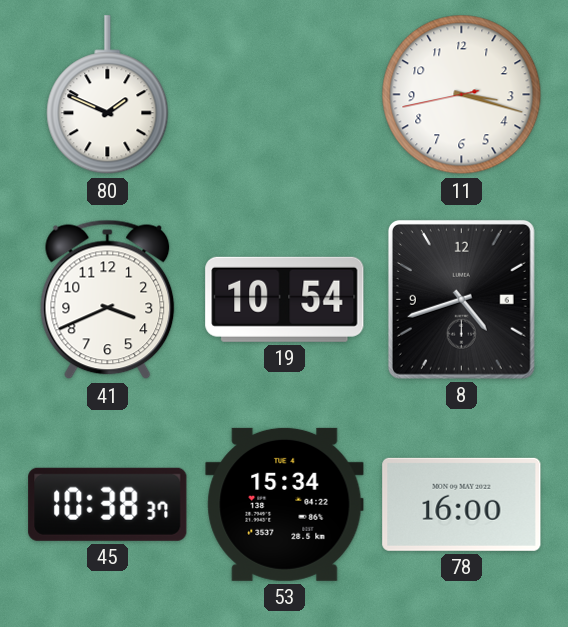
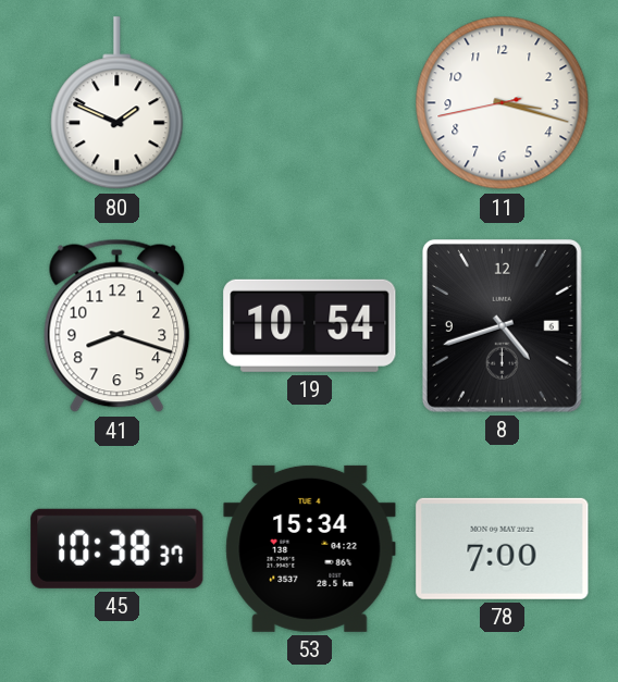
41: 3:41 -> 8:18 (118, 326)
78: 16:00 -> 7:00 (503, 548)
